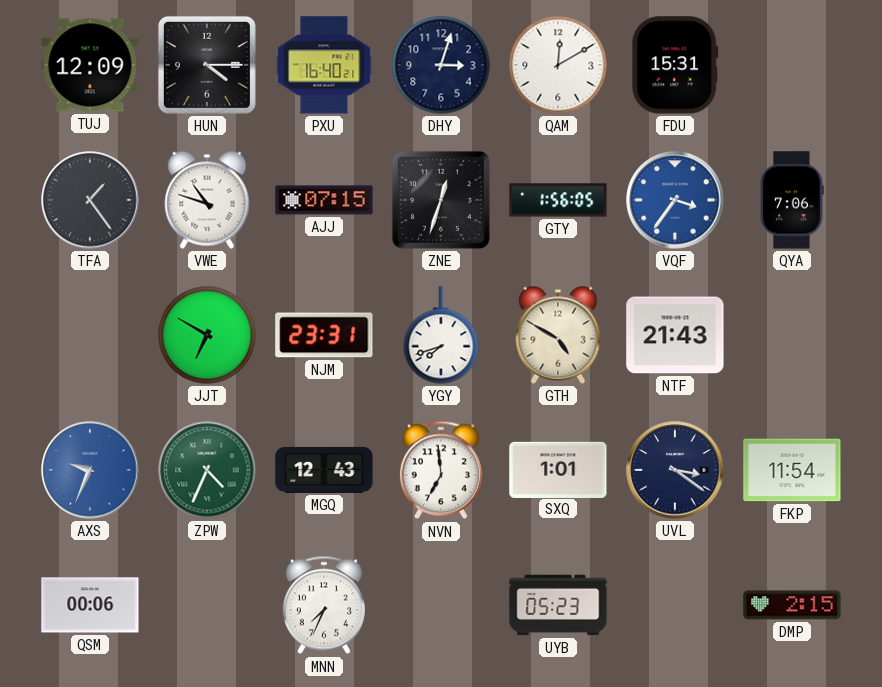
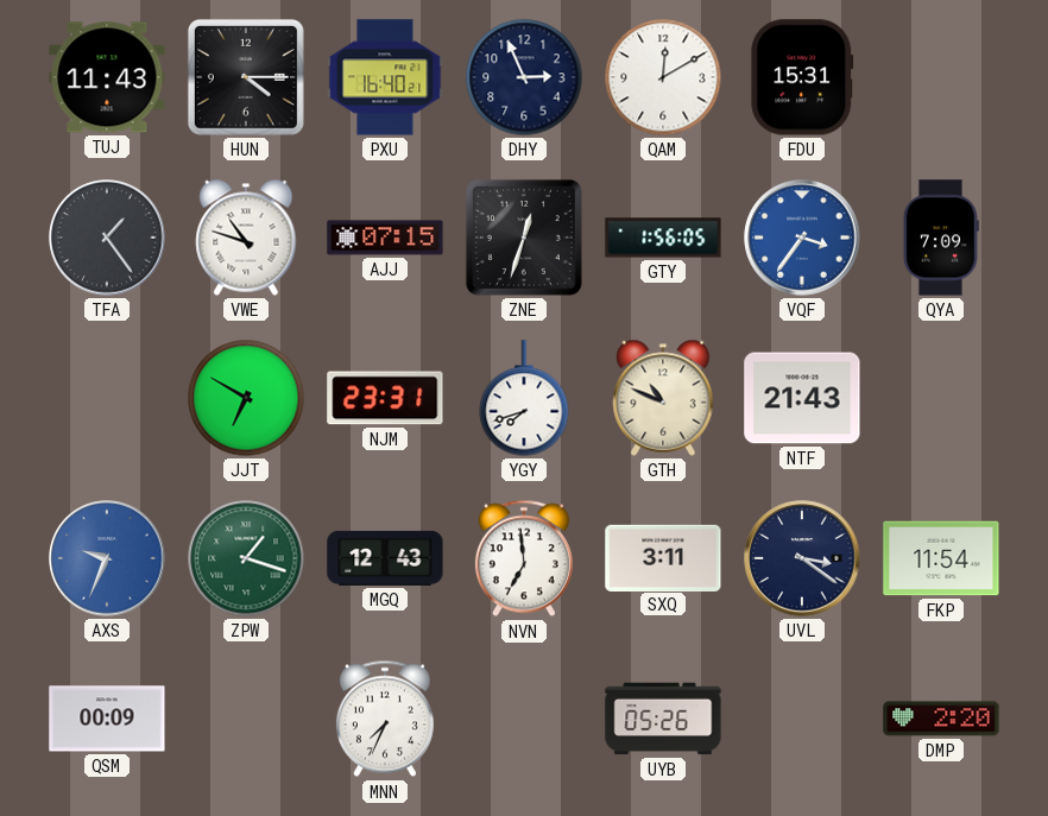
TUJ: 12:09 -> 11:43 (107, 77)
DHY: 3:03 -> 2:56 (524, 77)
QYA: 7:06 -> 7:09 (941, 238)
GTH: 4:50 -> 10:49 (663, 398)
ZPW: 4:34 -> 1:18 (246, 558)
SXQ: 1:01 -> 3:11 (663, 557)
QSM: 00:06 -> 00:09 (107, 719)
UYB: 05:23 -> 05:26 (663, 719)
DMP: 2:15 -> 2:20 (941, 719)
